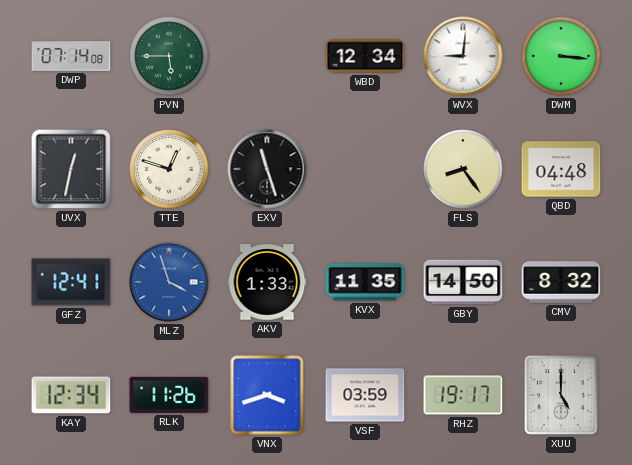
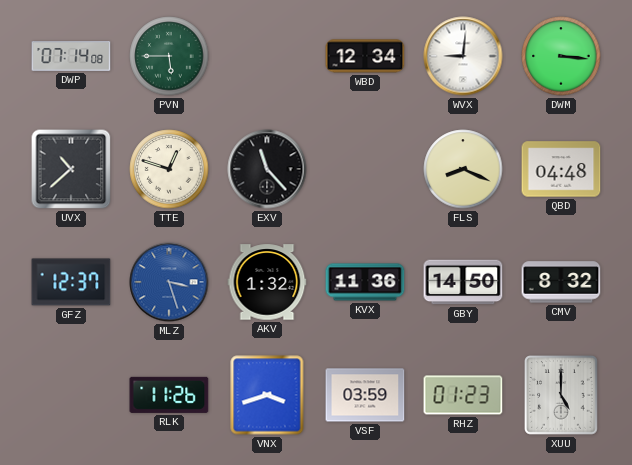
UVX: 12:32 -> 10:38 (71, 169)
EXV: 11:27 -> 11:23 (267, 169)
FLS: 8:24 -> 8:19 (463, 169)
GFZ: 12:41 -> 12:37 (71, 282)
MLZ: 3:57 -> 3:27 (169, 282)
AKV: 1:33 -> 1:32 (267, 282)
KVX: 11:35 -> 11:36 (365, 282)
KAY: 12:34 -> none (71, 395)
RHZ: 19:17 -> 01:23 (463, 395)
